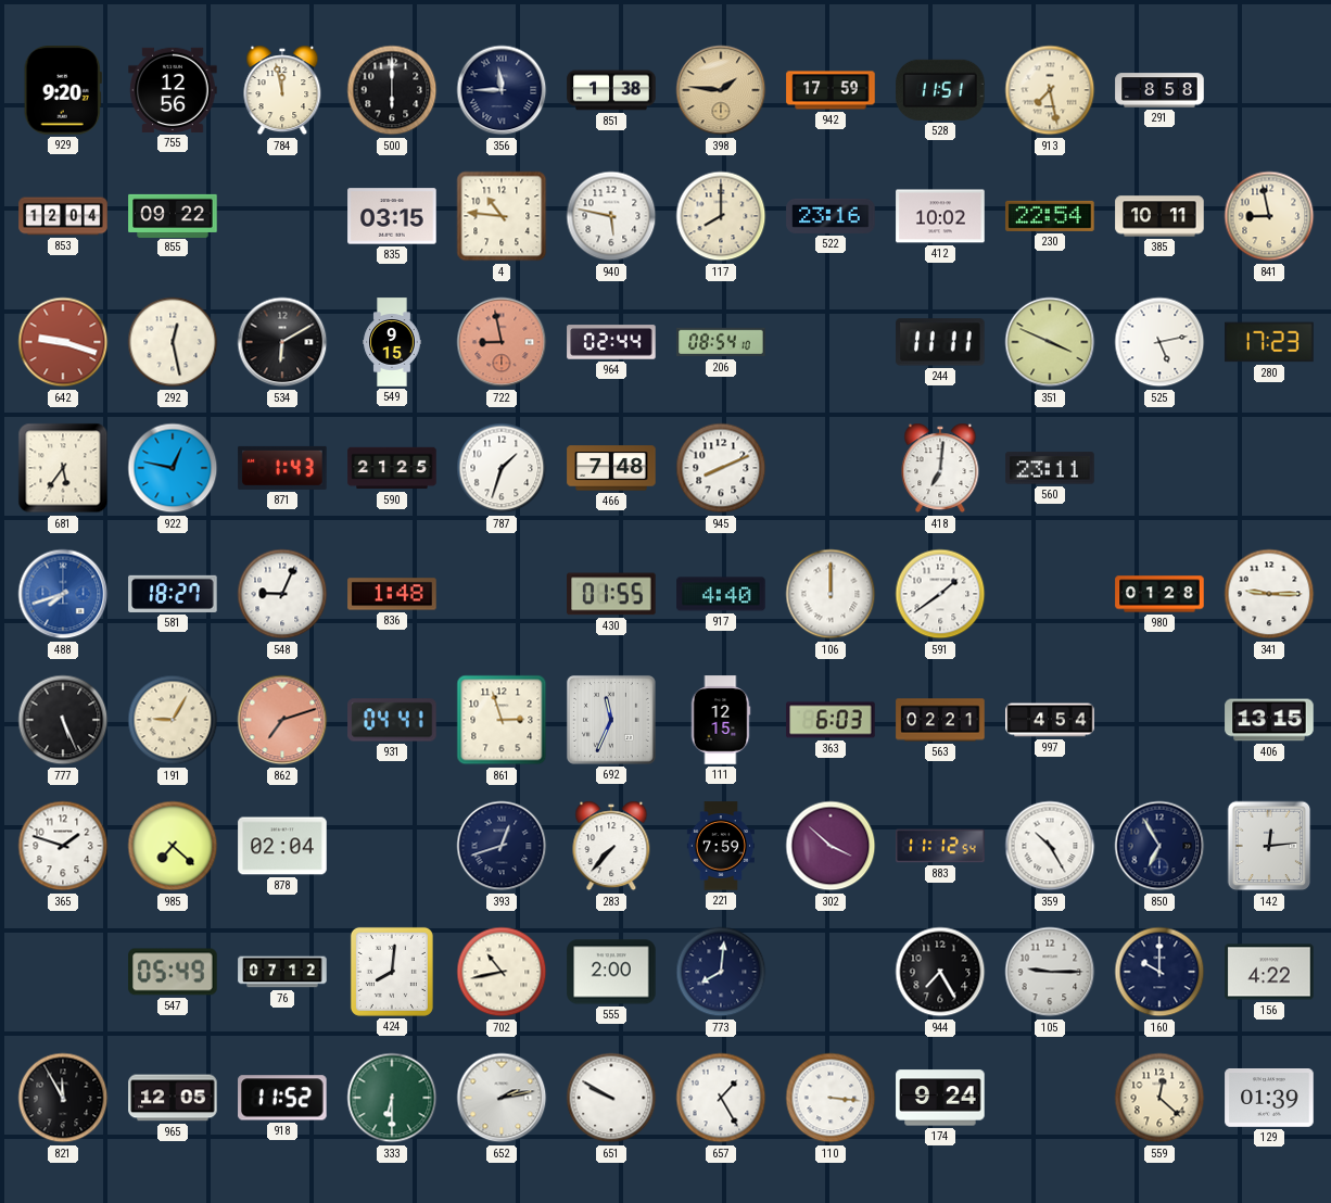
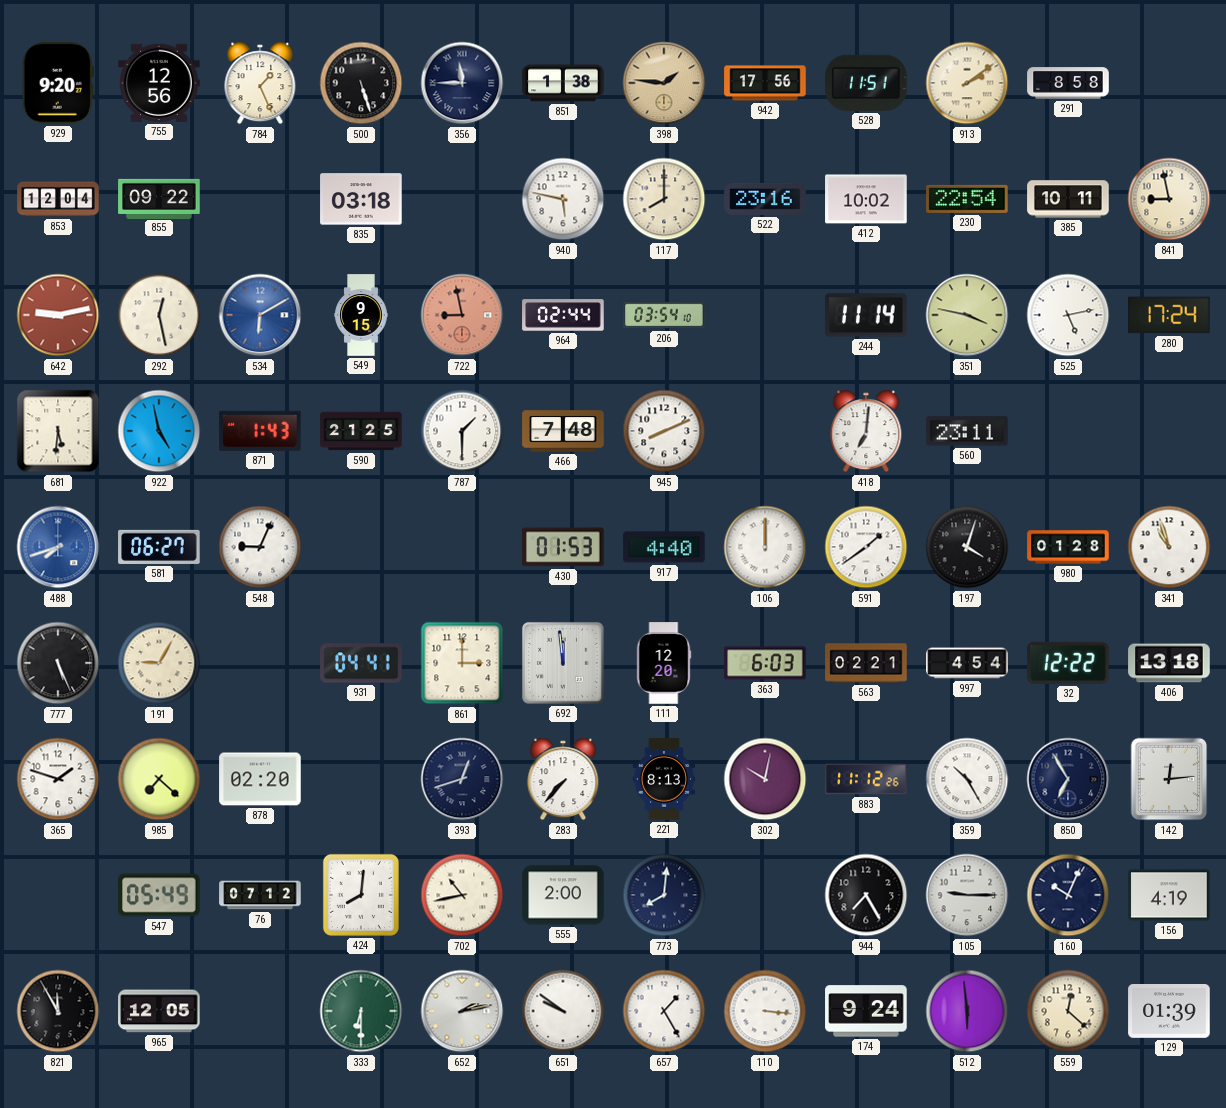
784: 11:58 -> 1:26 (260, 83)
500: 6:00 -> 5:27 (361, 83)
942: 17:59 -> 17:56 (765, 83)
913: 7:28 -> 2:09 (967, 83)
835: 03:15 -> 03:18 (361, 199)
4: 10:46 -> none (502, 216)
642: 9:18 -> 9:13 (58, 315)
534 dial: black -> blue (260, 315)
206: 08:54 -> 03:54 (664, 315)
244: 11:11 -> 11:14 (866, 315)
351: 3:49 -> 3:47 (967, 315)
280: 17:23 -> 17:24 (1169, 315)
681: 5:36 -> 5:31 (58, 431)
922: 12:47 -> 4:58 (159, 431)
787: 1:33 -> 1:30 (462, 431)
581: 18:27 -> 06:27 (159, 547)
836: 1:48 -> none (392, 594)
430: 01:55 -> 01:53 (563, 547)
197: none -> 4:03 (967, 547)
341: 9:15 -> 10:57 (1169, 547)
862: 7:12 -> none (282, 720)
861: 2:57 -> 3:00 (462, 663)
692: 11:34 -> 11:59 (563, 663)
111: 12:15 -> 12:20 (664, 663)
32: none -> 12:22 (1068, 663)
406: 13:15 -> 13:18 (1169, 663)
878: 02:04 -> 02:20 (260, 779)
221: 7:59 -> 8:13 (664, 779)
302: 3:52 -> 10:02 (765, 779)
883: 11:12:54 -> 11:12:26 (866, 779)
160: 10:00 -> 10:04 (1068, 895)
156: 4:22 -> 4:19 (1169, 895)
918: 11:52 -> none (282, 1098)
651: 9:50 -> 9:51 (563, 1011)
512: none -> 5:59 (967, 1011)
